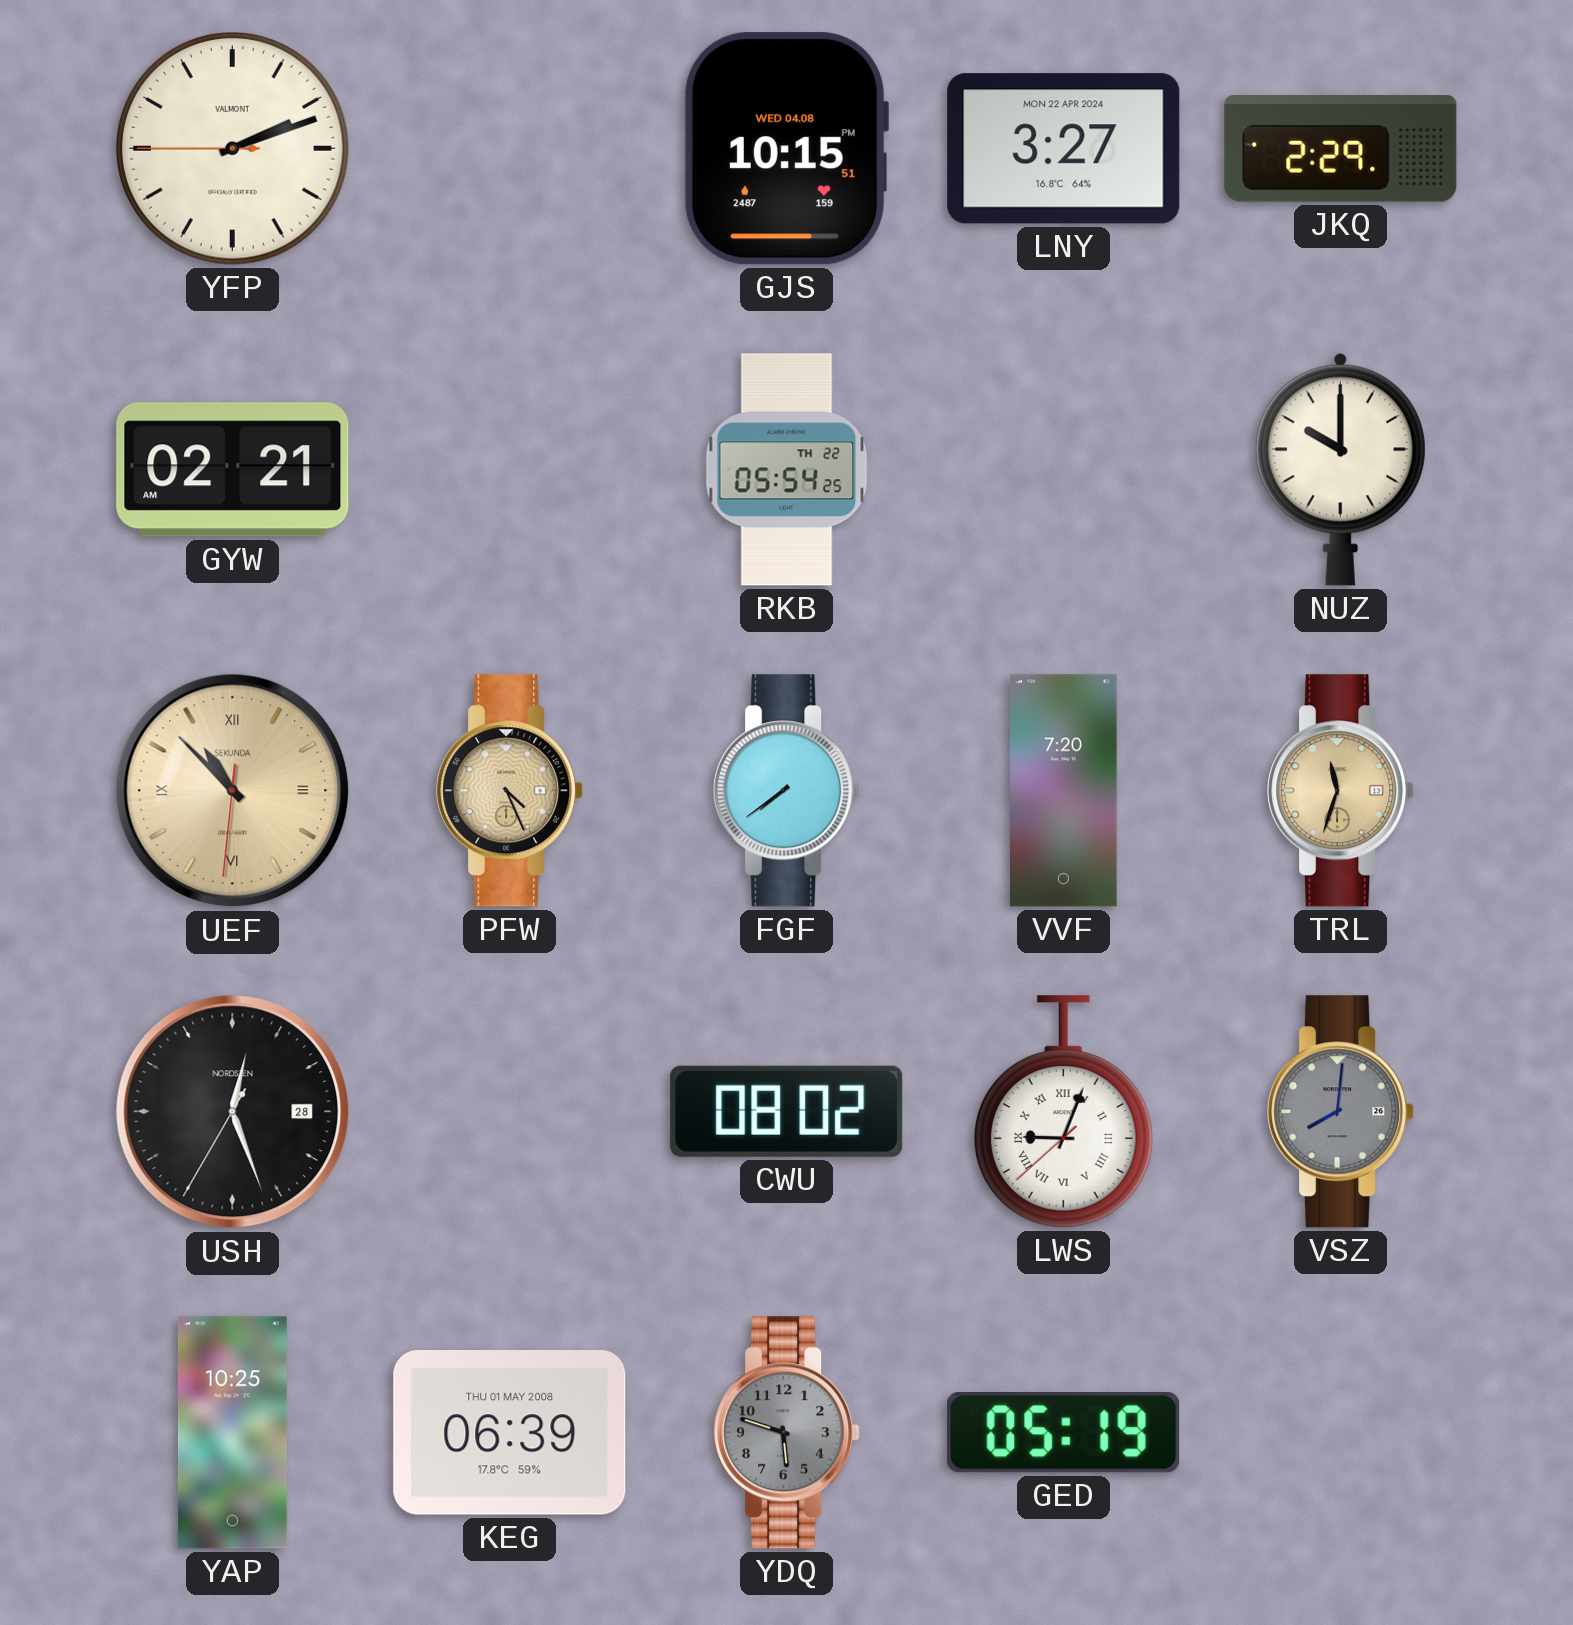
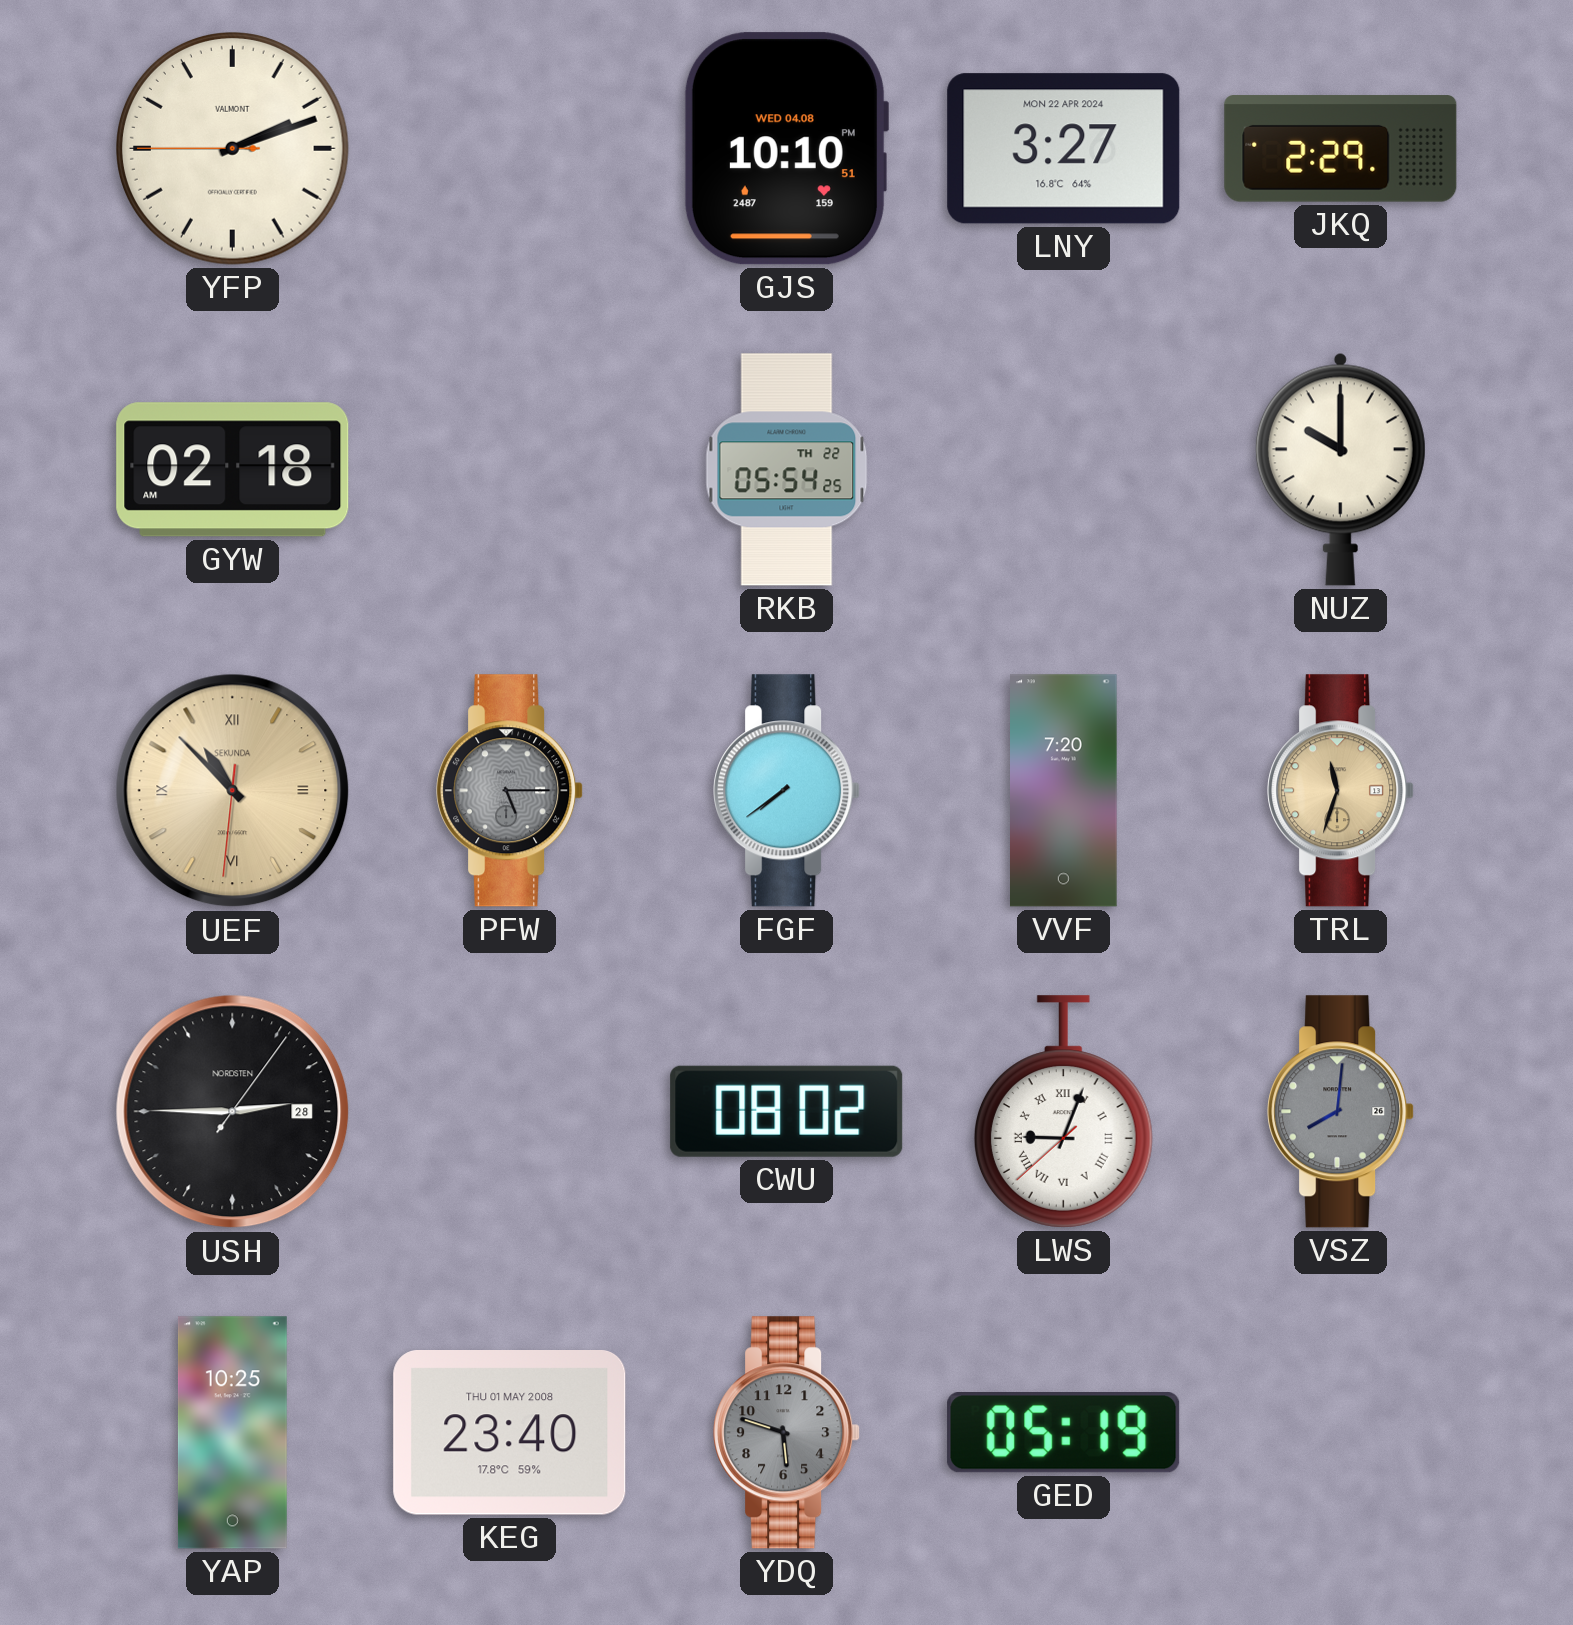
GJS: 10:15 -> 10:10 (785, 149)
GYW: 02:21 -> 02:18 (233, 470)
PFW: 4:26 -> 5:15 (510, 791)
PFW dial: champagne -> grey (510, 791)
USH: 12:26 -> 2:45 (233, 1112)
KEG: 06:39 -> 23:40 (510, 1433)
